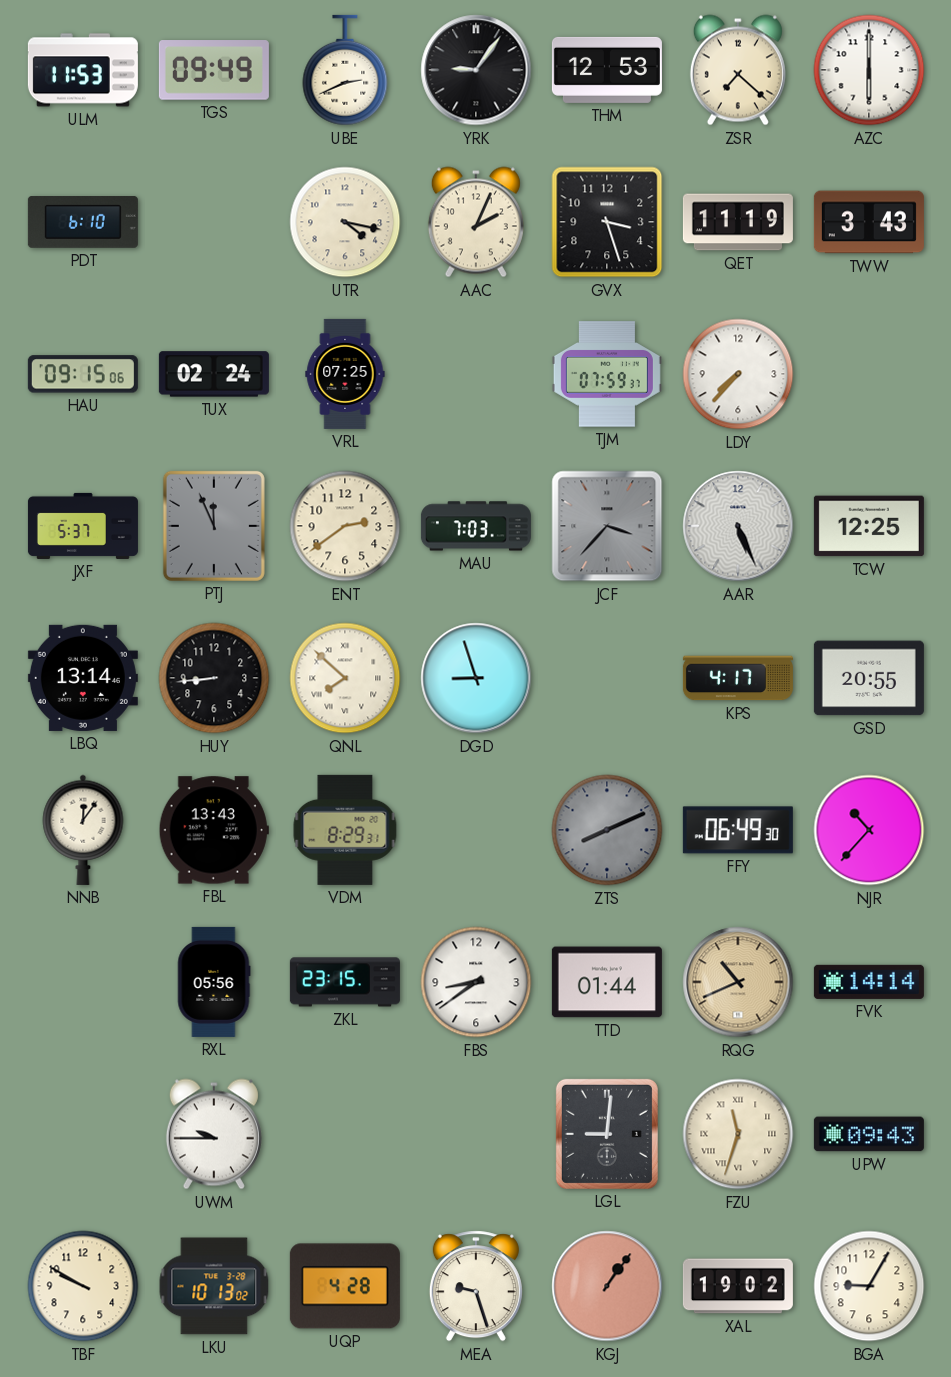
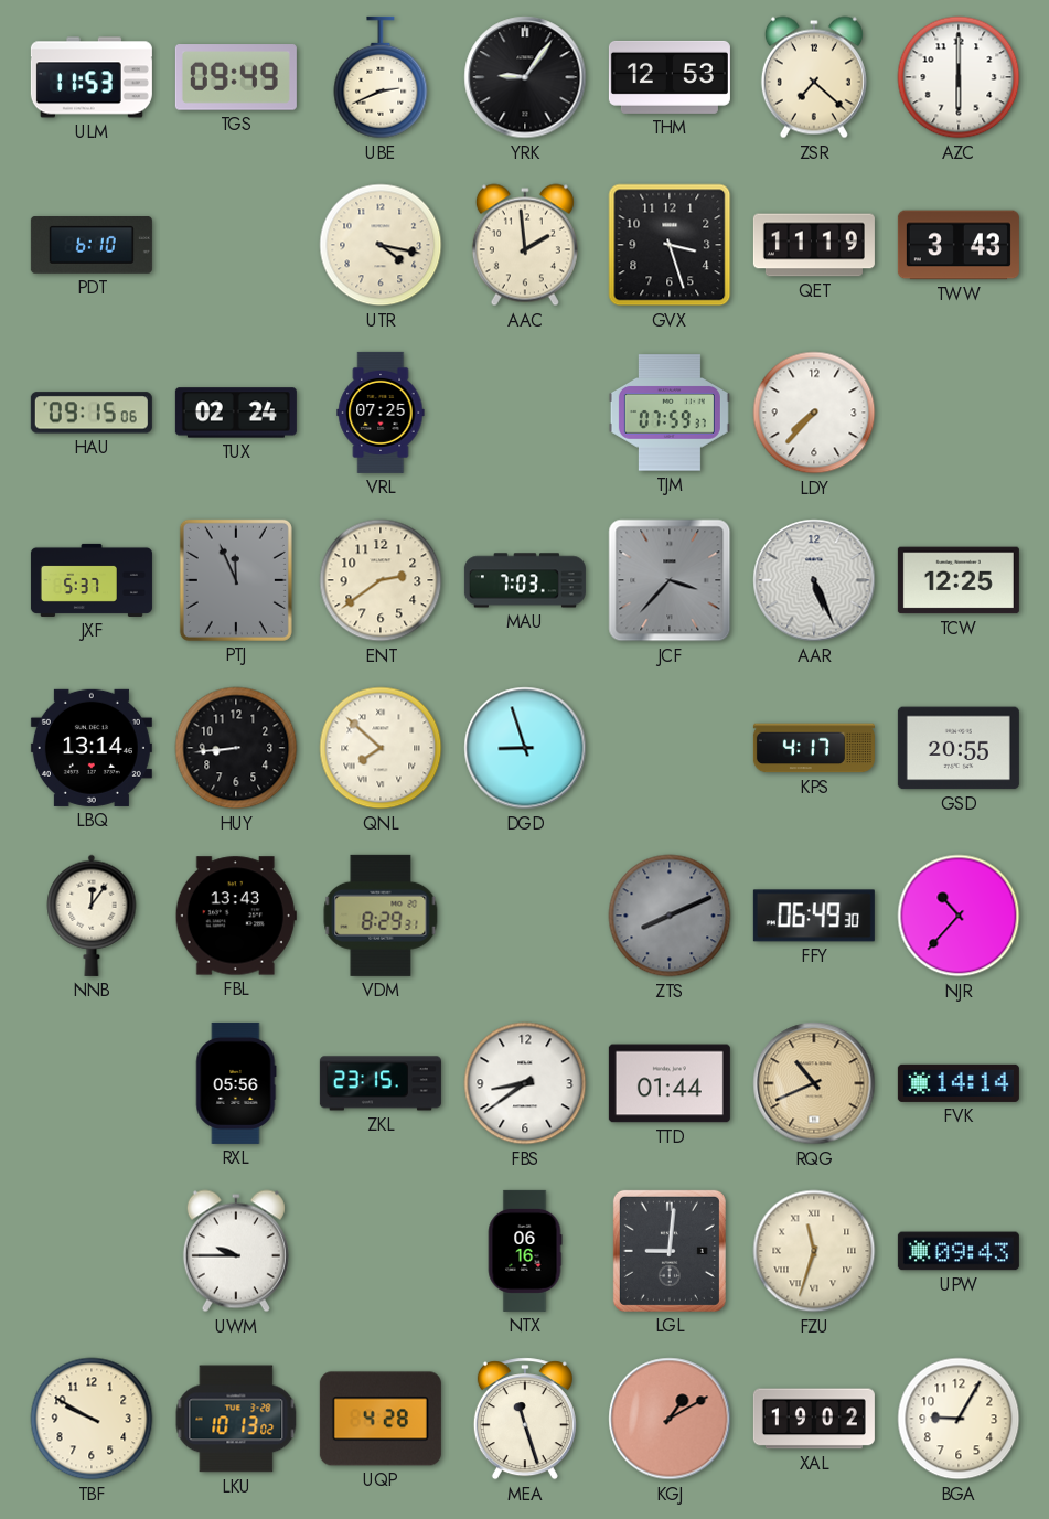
AAC: 2:04 -> 1:59 (525, 245)
NTX: none -> 06:16 (525, 1251)
MEA: 9:27 -> 11:27 (525, 1419)
KGJ: 1:06 -> 1:10 (670, 1419)
